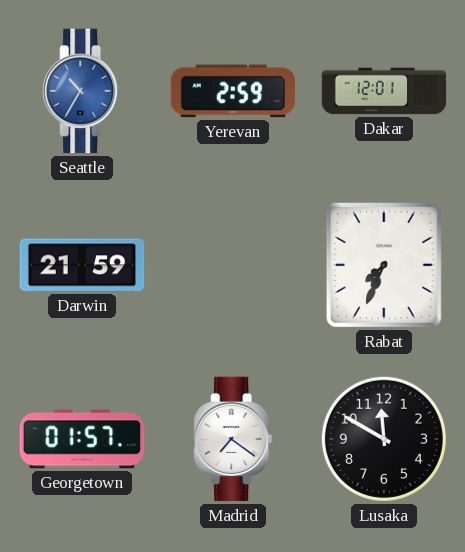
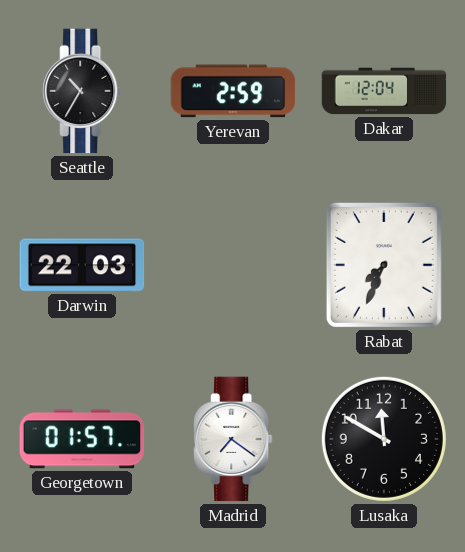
Seattle dial: blue -> black (82, 91)
Dakar: 12:01 -> 12:04 (384, 91)
Darwin: 21:59 -> 22:03 (82, 265)
